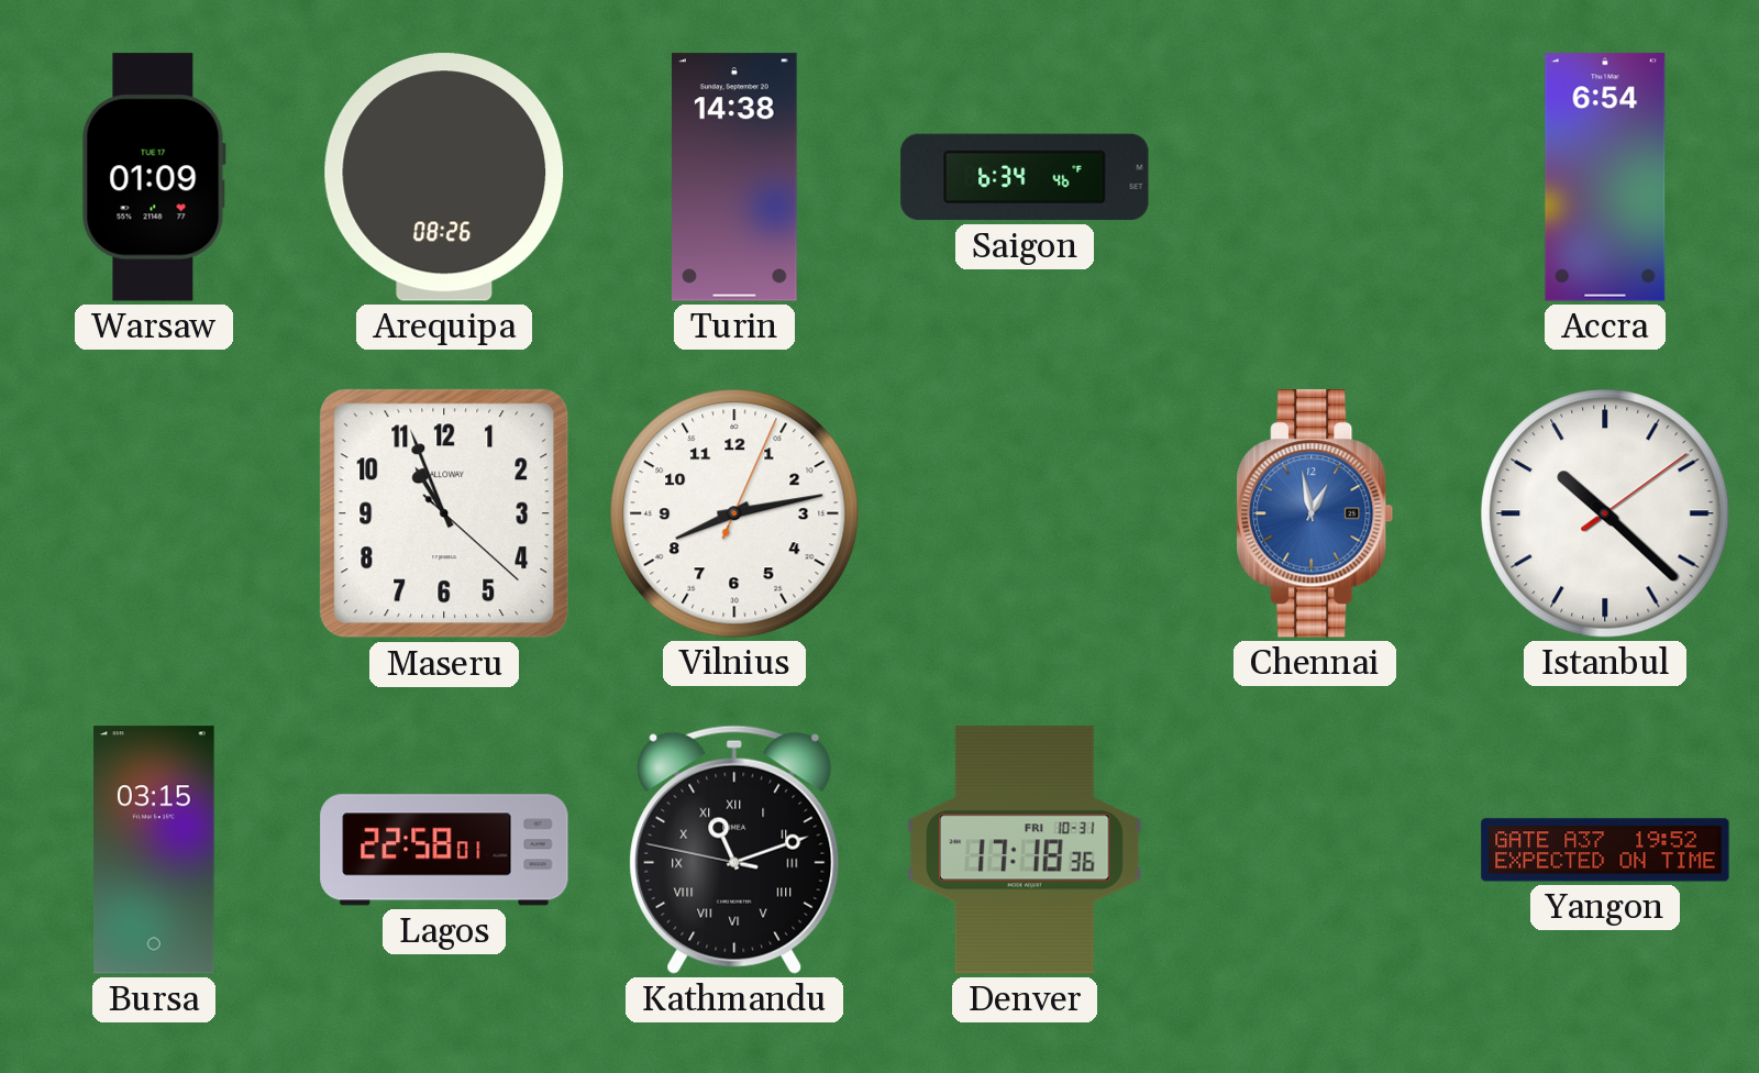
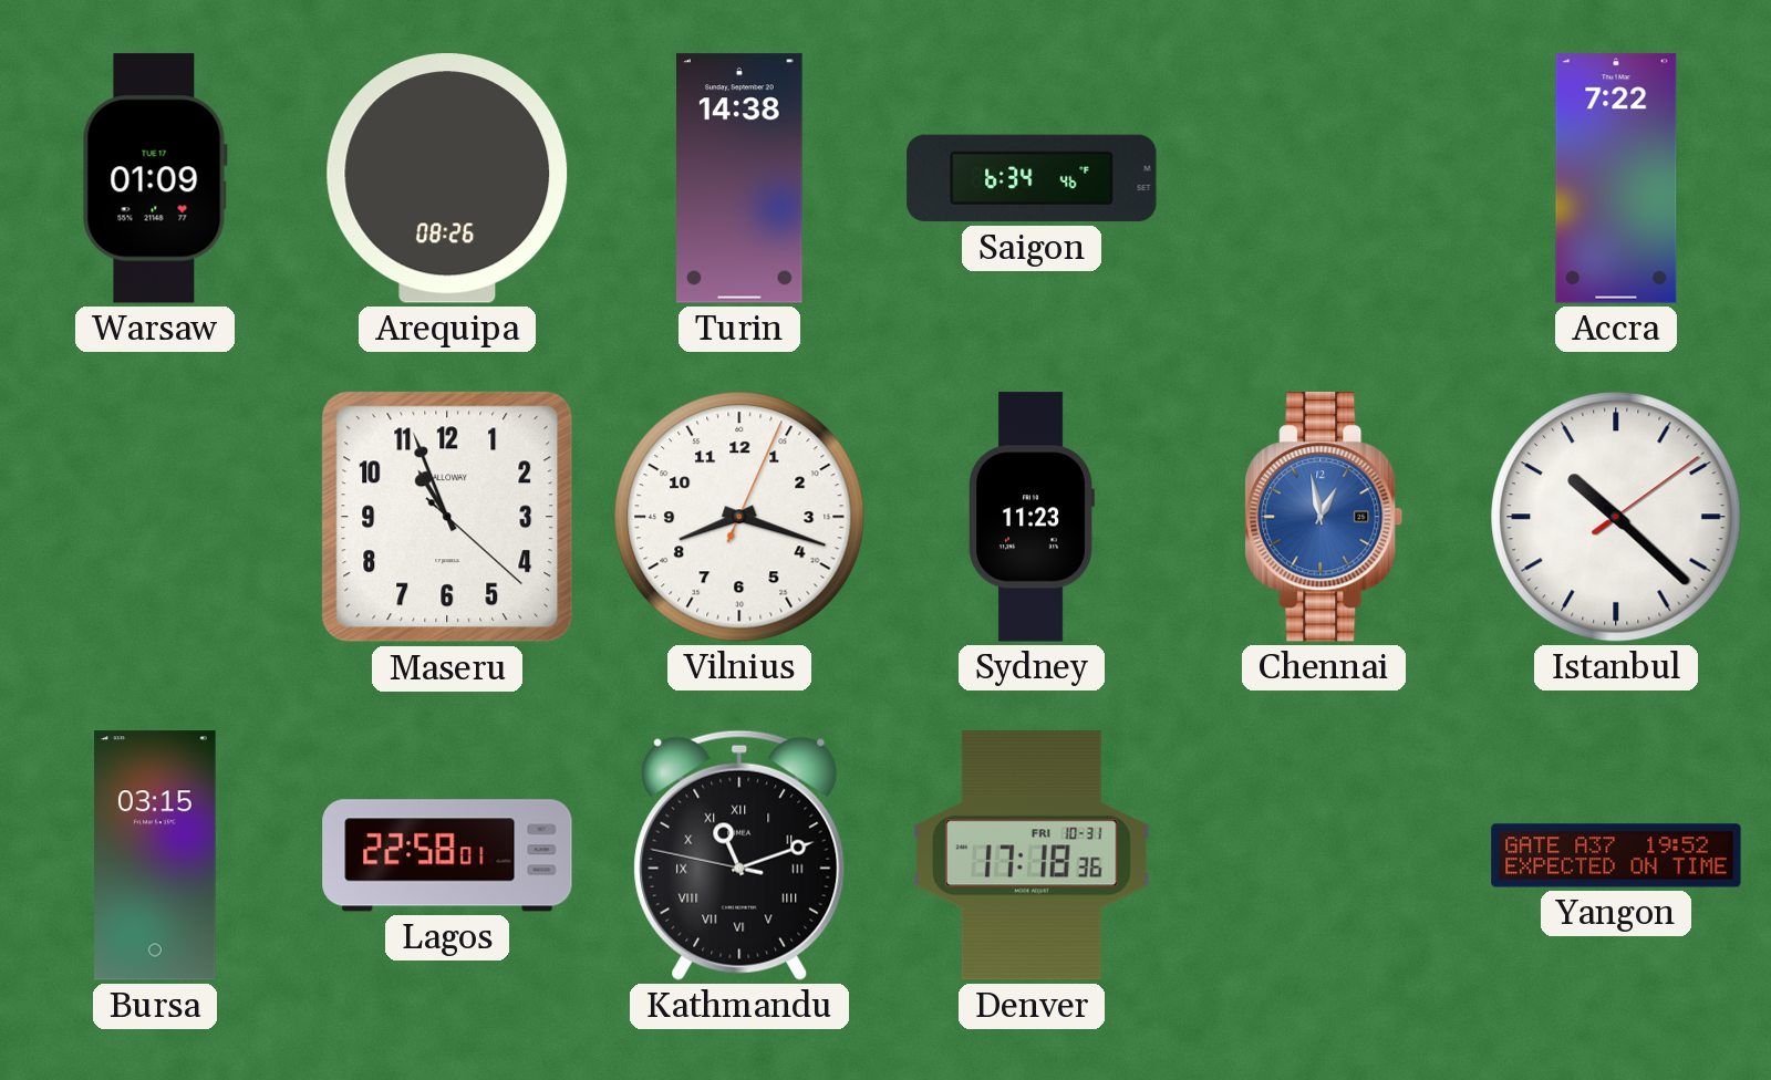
Accra: 6:54 -> 7:22 (1616, 178)
Vilnius: 8:13 -> 8:18 (739, 517)
Sydney: none -> 11:23 (1032, 517)
